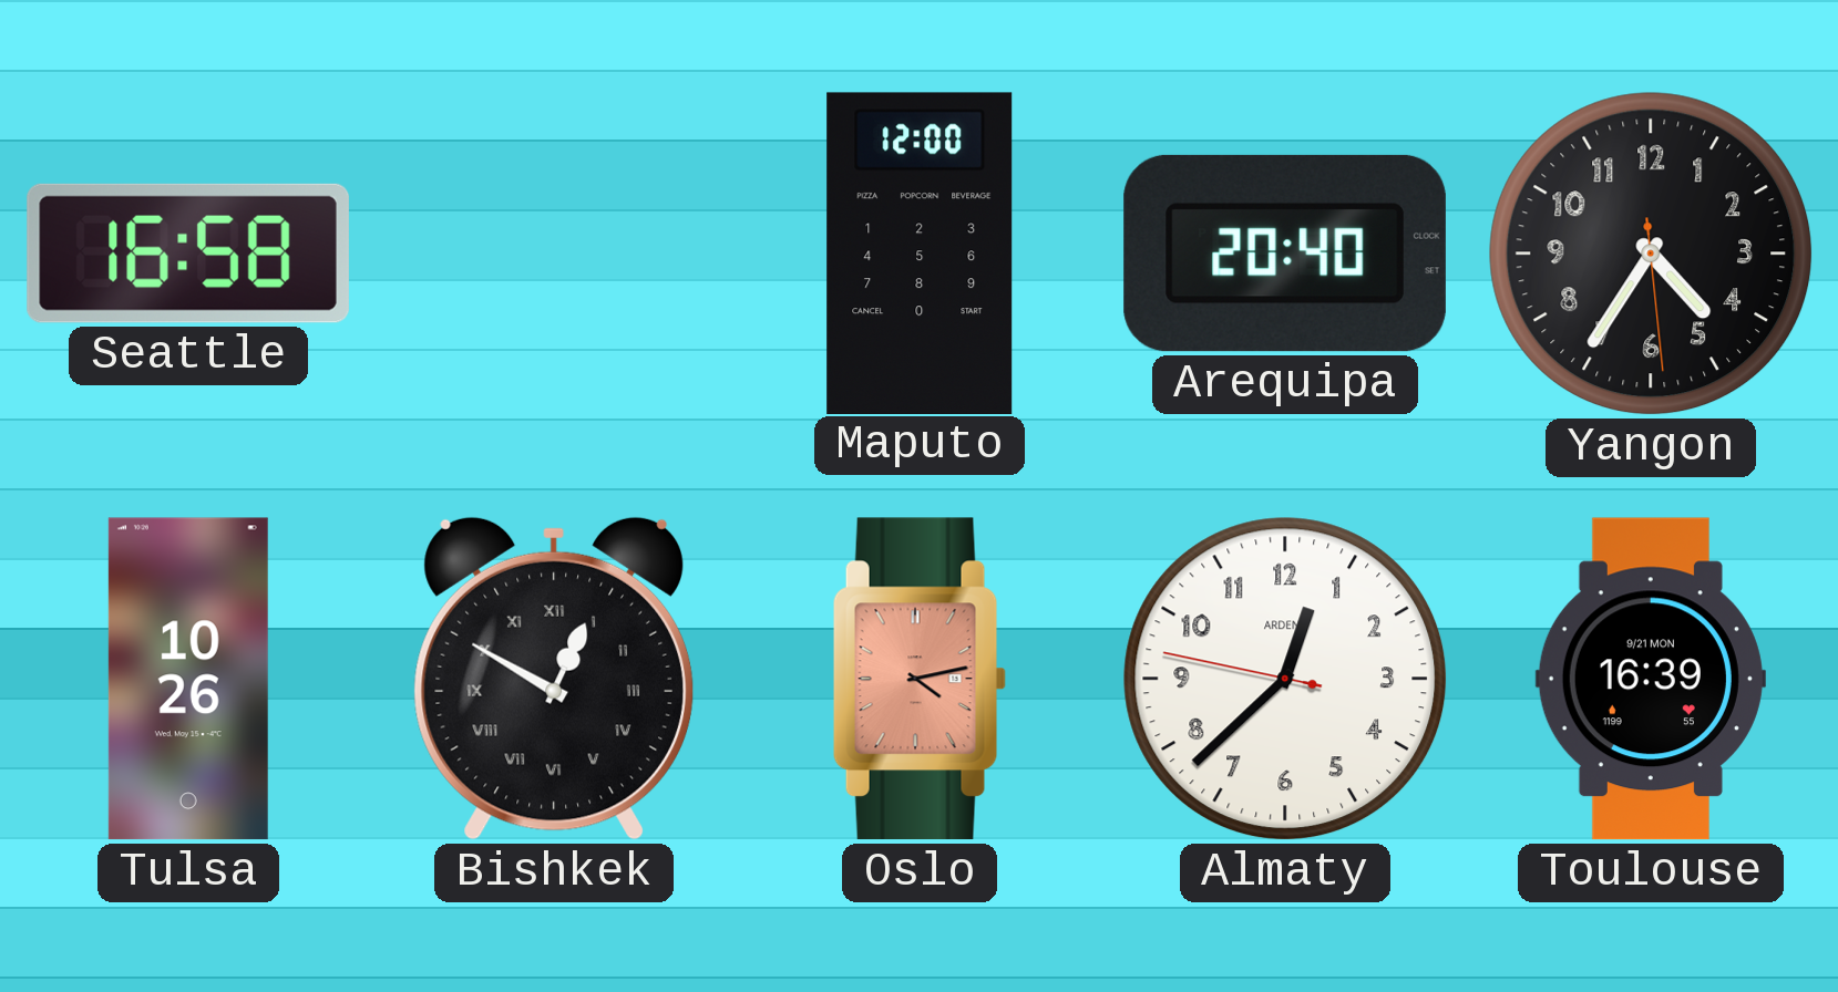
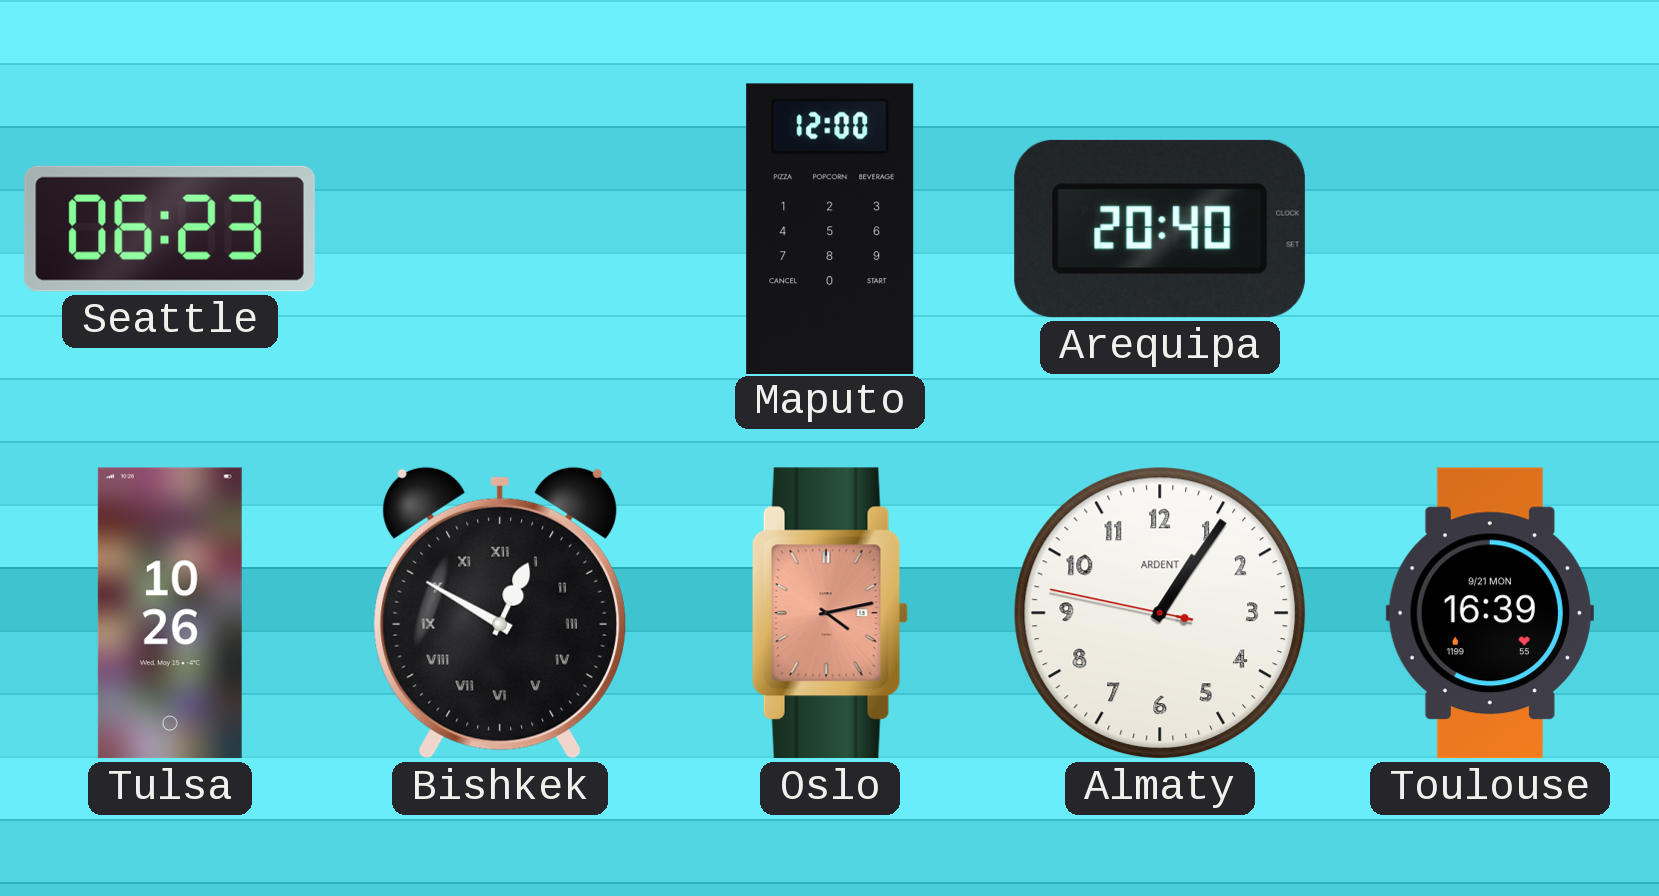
Seattle: 16:58 -> 06:23 (170, 229)
Yangon: 4:35 -> none (1651, 254)
Almaty: 12:37 -> 1:05 (1160, 613)
